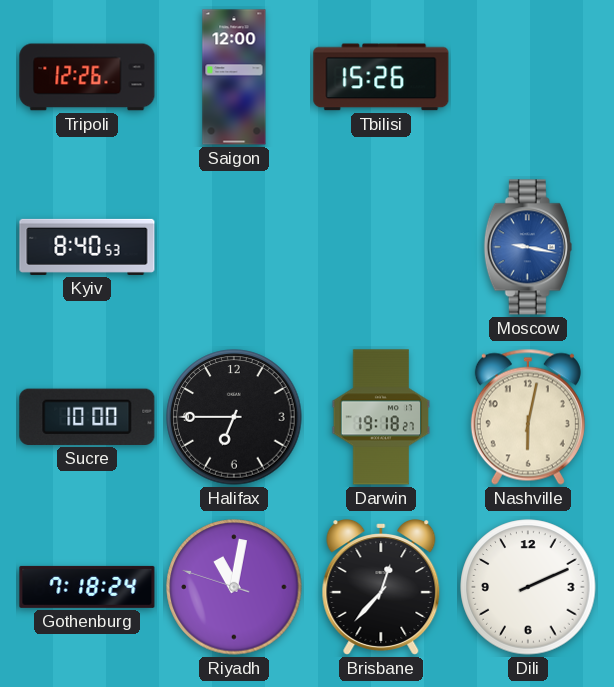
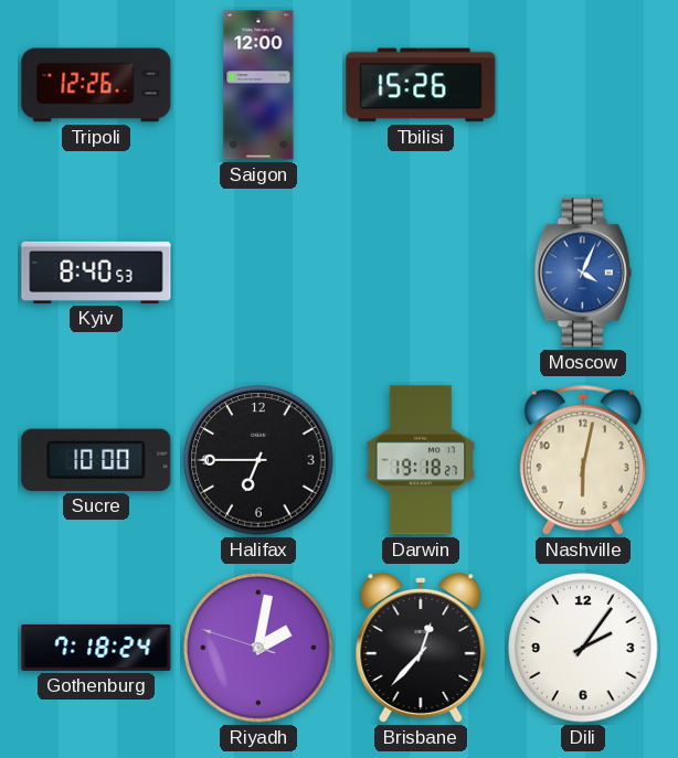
Moscow: 9:17 -> 4:04 (583, 273)
Riyadh: 11:01 -> 2:01 (258, 648)
Dili: 2:11 -> 2:06 (583, 648)
